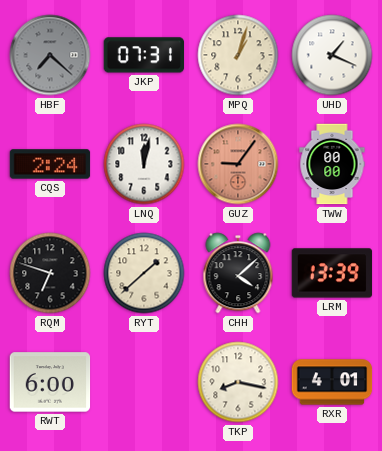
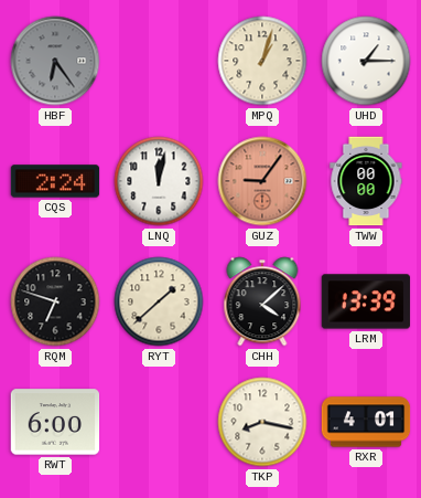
HBF: 7:22 -> 6:24 (55, 61)
JKP: 07:31 -> none (144, 55)
UHD: 1:19 -> 1:15 (366, 61)
